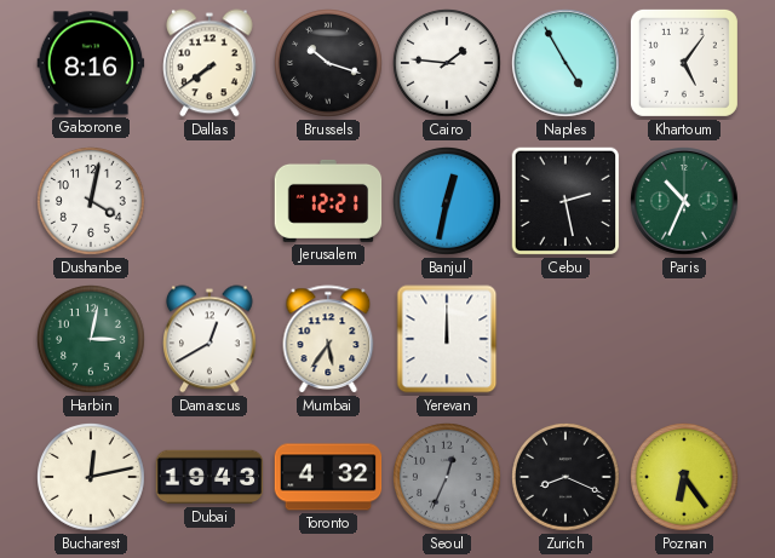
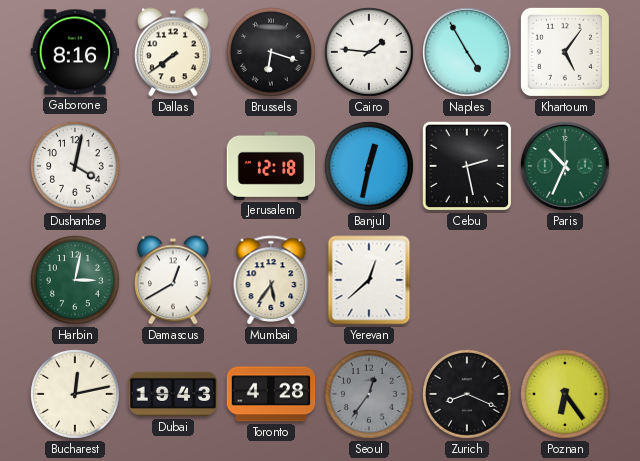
Brussels: 10:18 -> 6:18 (272, 53)
Jerusalem: 12:21 -> 12:18 (271, 166)
Yerevan: 12:00 -> 12:38 (369, 280)
Toronto: 4:32 -> 4:28 (271, 394)
Seoul: 12:34 -> 12:36 (370, 395)
